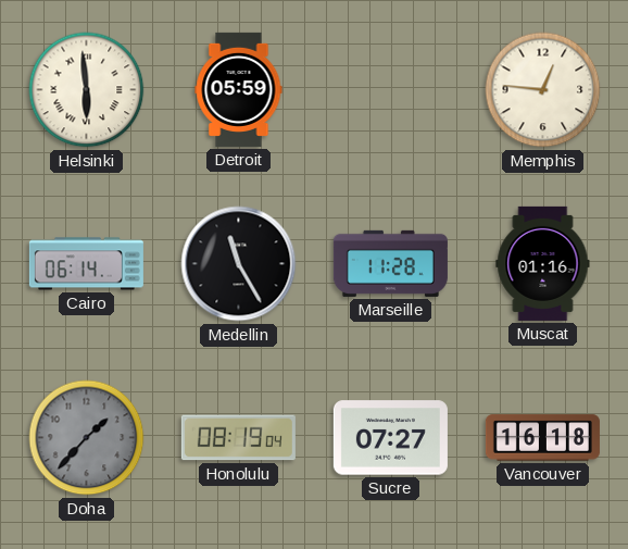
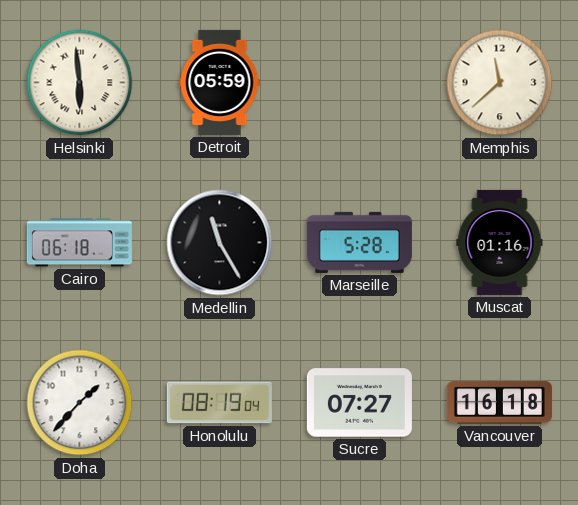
Memphis: 12:46 -> 11:38 (500, 83)
Cairo: 06:14 -> 06:18 (79, 243)
Marseille: 11:28 -> 5:28 (359, 242)
Doha dial: grey -> white (80, 403)
